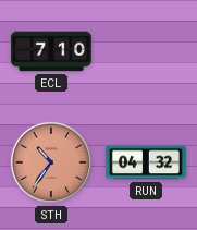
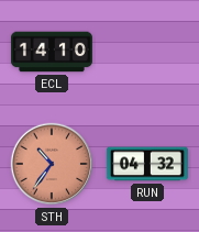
ECL: 7:10 -> 14:10 (52, 52)
